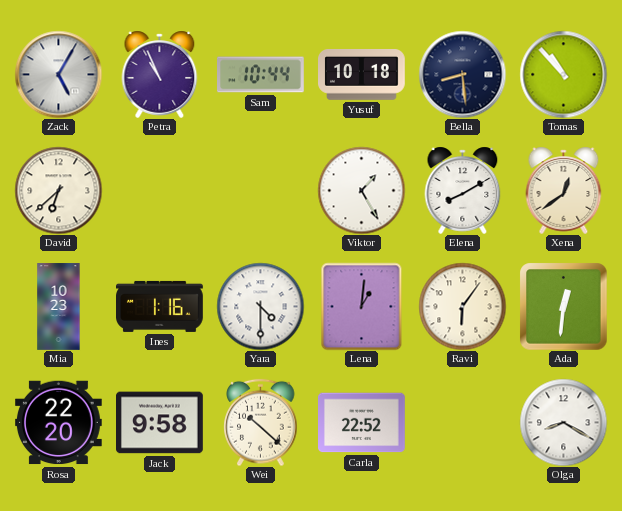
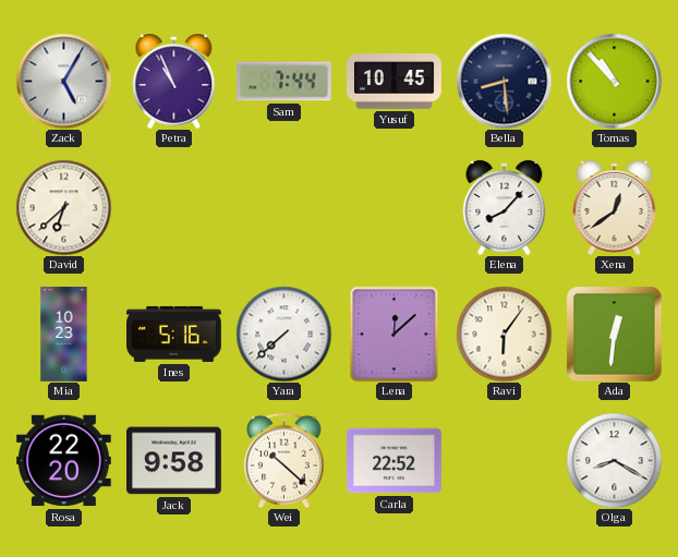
Sam: 10:44 -> 7:44 (284, 82)
Yusuf: 10:18 -> 10:45 (395, 82)
Viktor: 1:25 -> none (361, 190)
Elena: 8:10 -> 8:07 (505, 207)
Ines: 1:16 -> 5:16 (174, 334)
Yara: 4:30 -> 7:38 (283, 334)
Lena: 1:01 -> 12:08 (395, 334)
